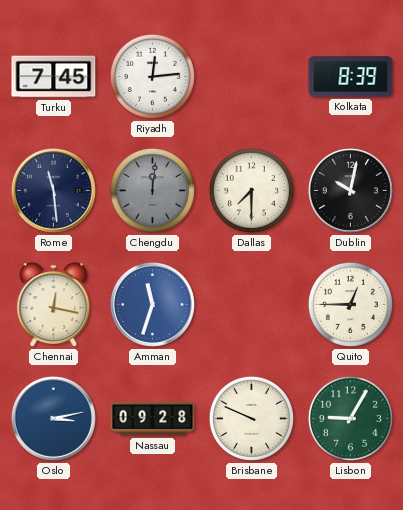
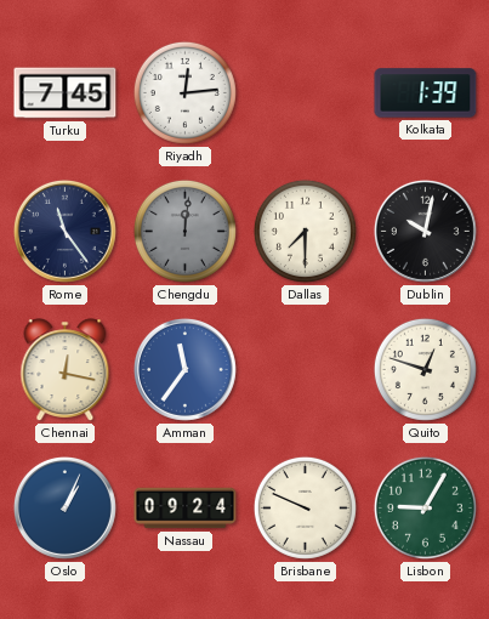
Kolkata: 8:39 -> 1:39 (426, 93)
Rome: 11:29 -> 11:24 (64, 231)
Amman: 11:33 -> 11:36 (184, 369)
Quito: 12:45 -> 12:48 (425, 369)
Oslo: 3:13 -> 1:04 (64, 507)
Nassau: 09:28 -> 09:24 (186, 509)
